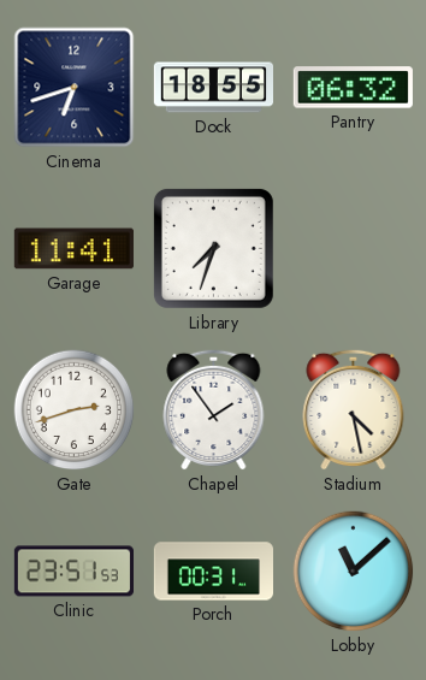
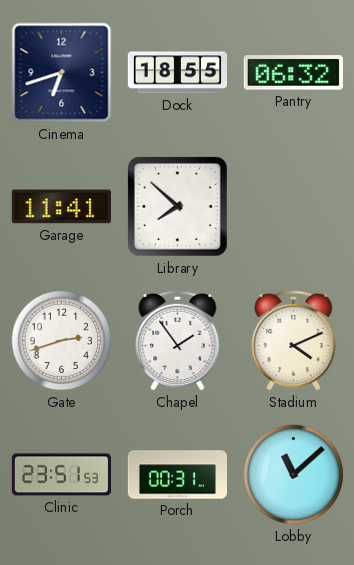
Library: 7:33 -> 7:52 (177, 206)
Stadium: 4:28 -> 4:11 (294, 340)
